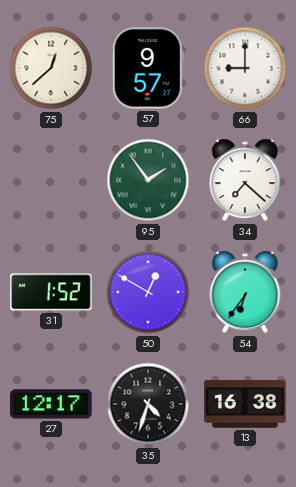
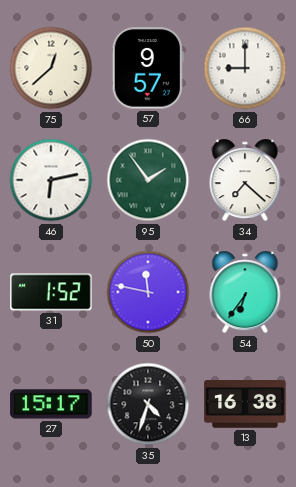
46: none -> 6:13 (51, 180)
50: 12:50 -> 11:47 (148, 292)
27: 12:17 -> 15:17 (51, 404)
